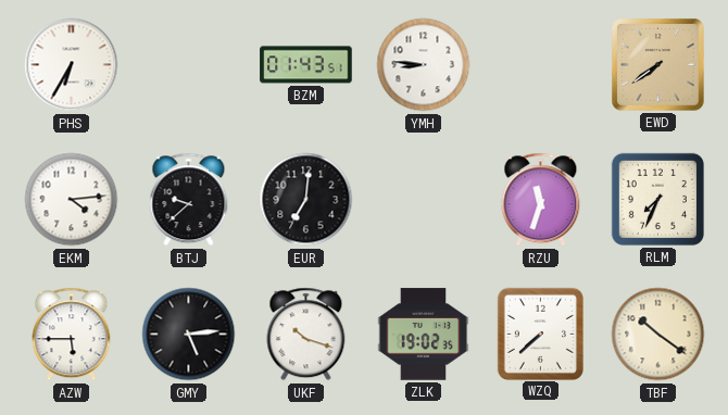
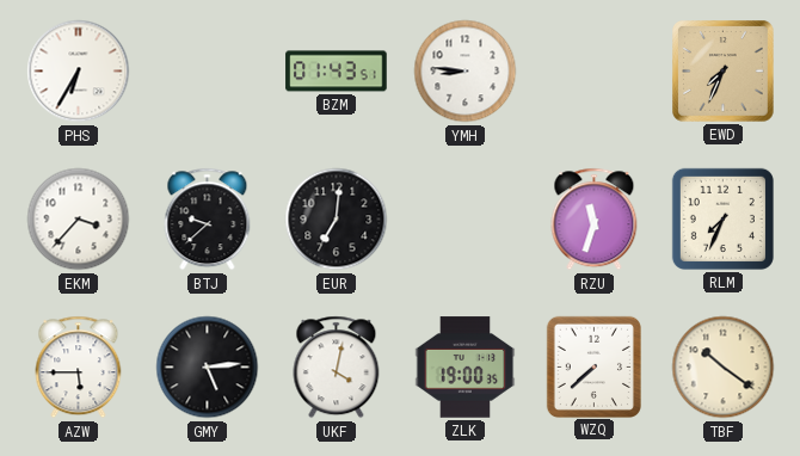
EWD: 7:39 -> 7:34 (724, 72)
EKM: 4:14 -> 3:37 (79, 220)
UKF: 10:18 -> 4:02 (337, 368)
ZLK: 19:02 -> 19:00 (466, 368)
